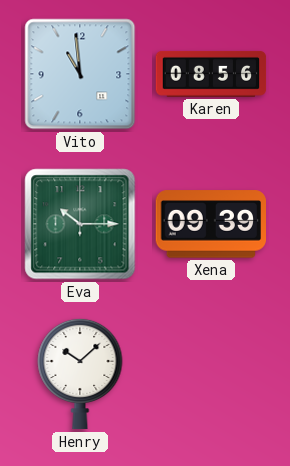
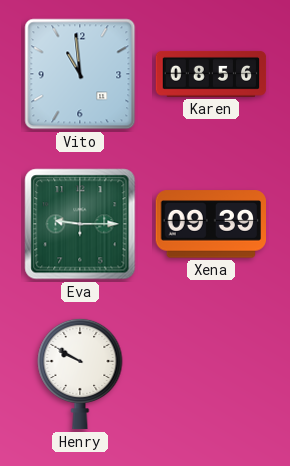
Eva: 10:15 -> 9:15 (80, 224)
Henry: 10:08 -> 9:50 (80, 374)
